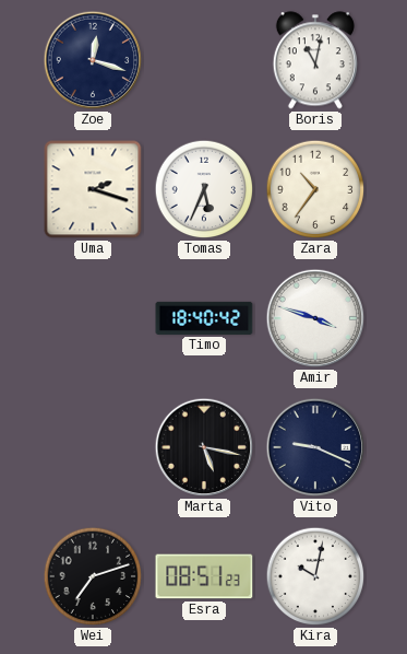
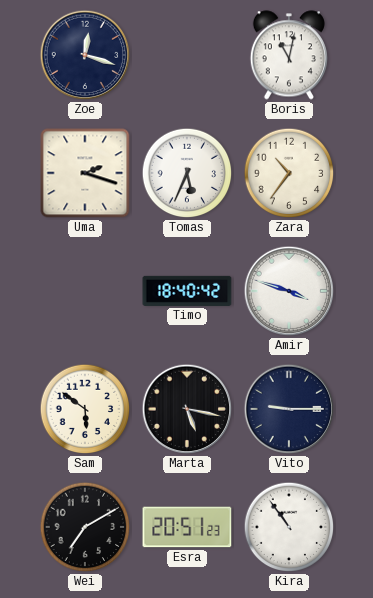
Sam: none -> 5:51 (85, 409)
Vito: 9:19 -> 9:15 (289, 409)
Wei: 7:12 -> 7:10 (85, 527)
Esra: 08:51 -> 20:51 (187, 527)
Kira: 10:02 -> 10:54 (289, 527)
